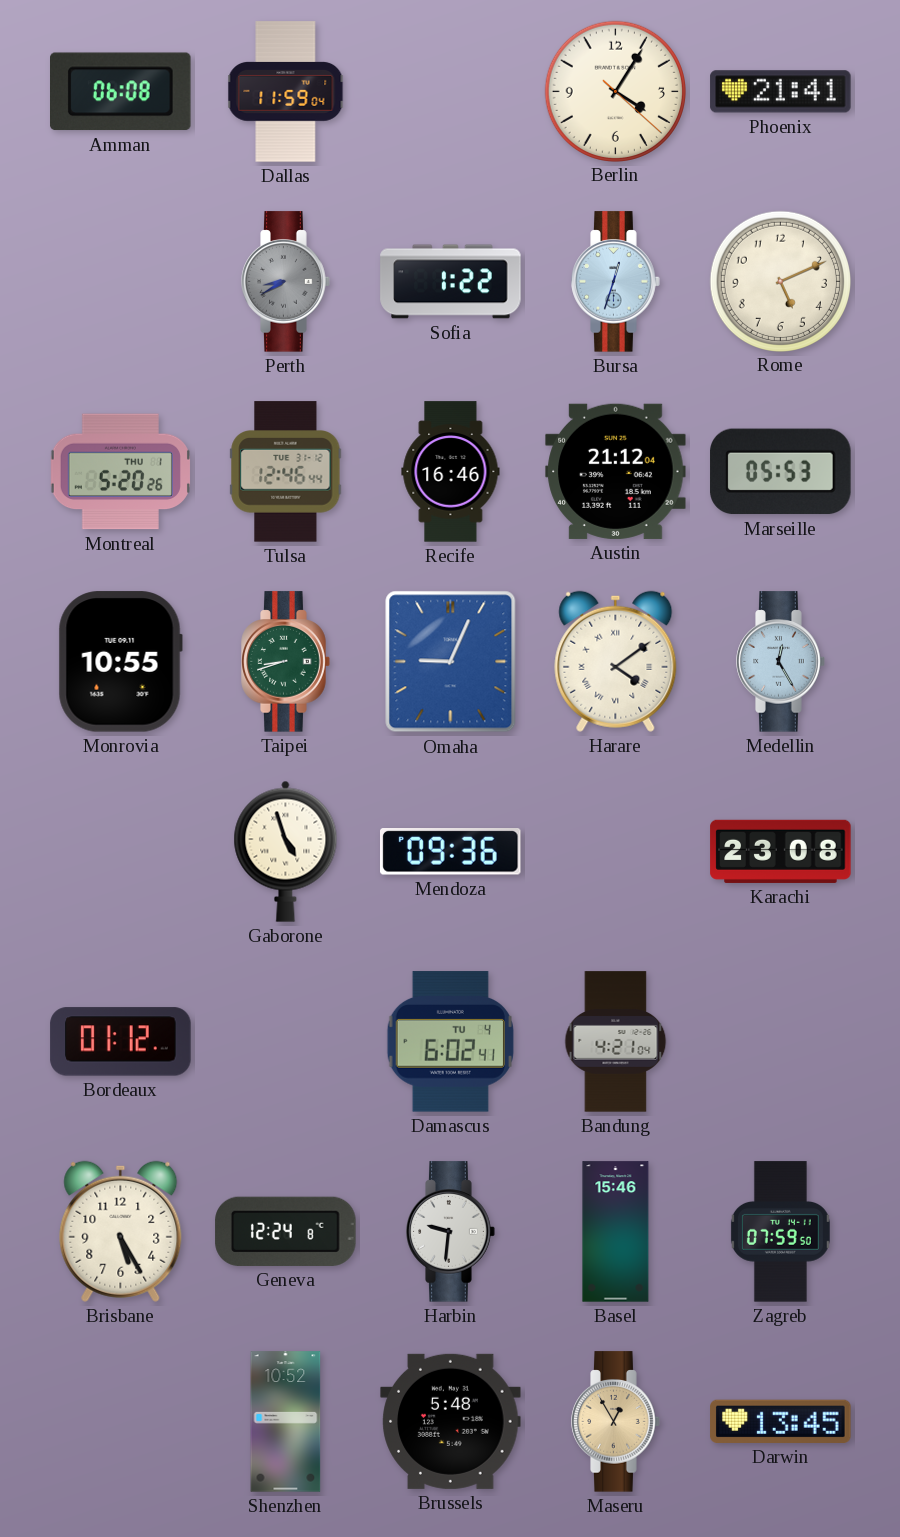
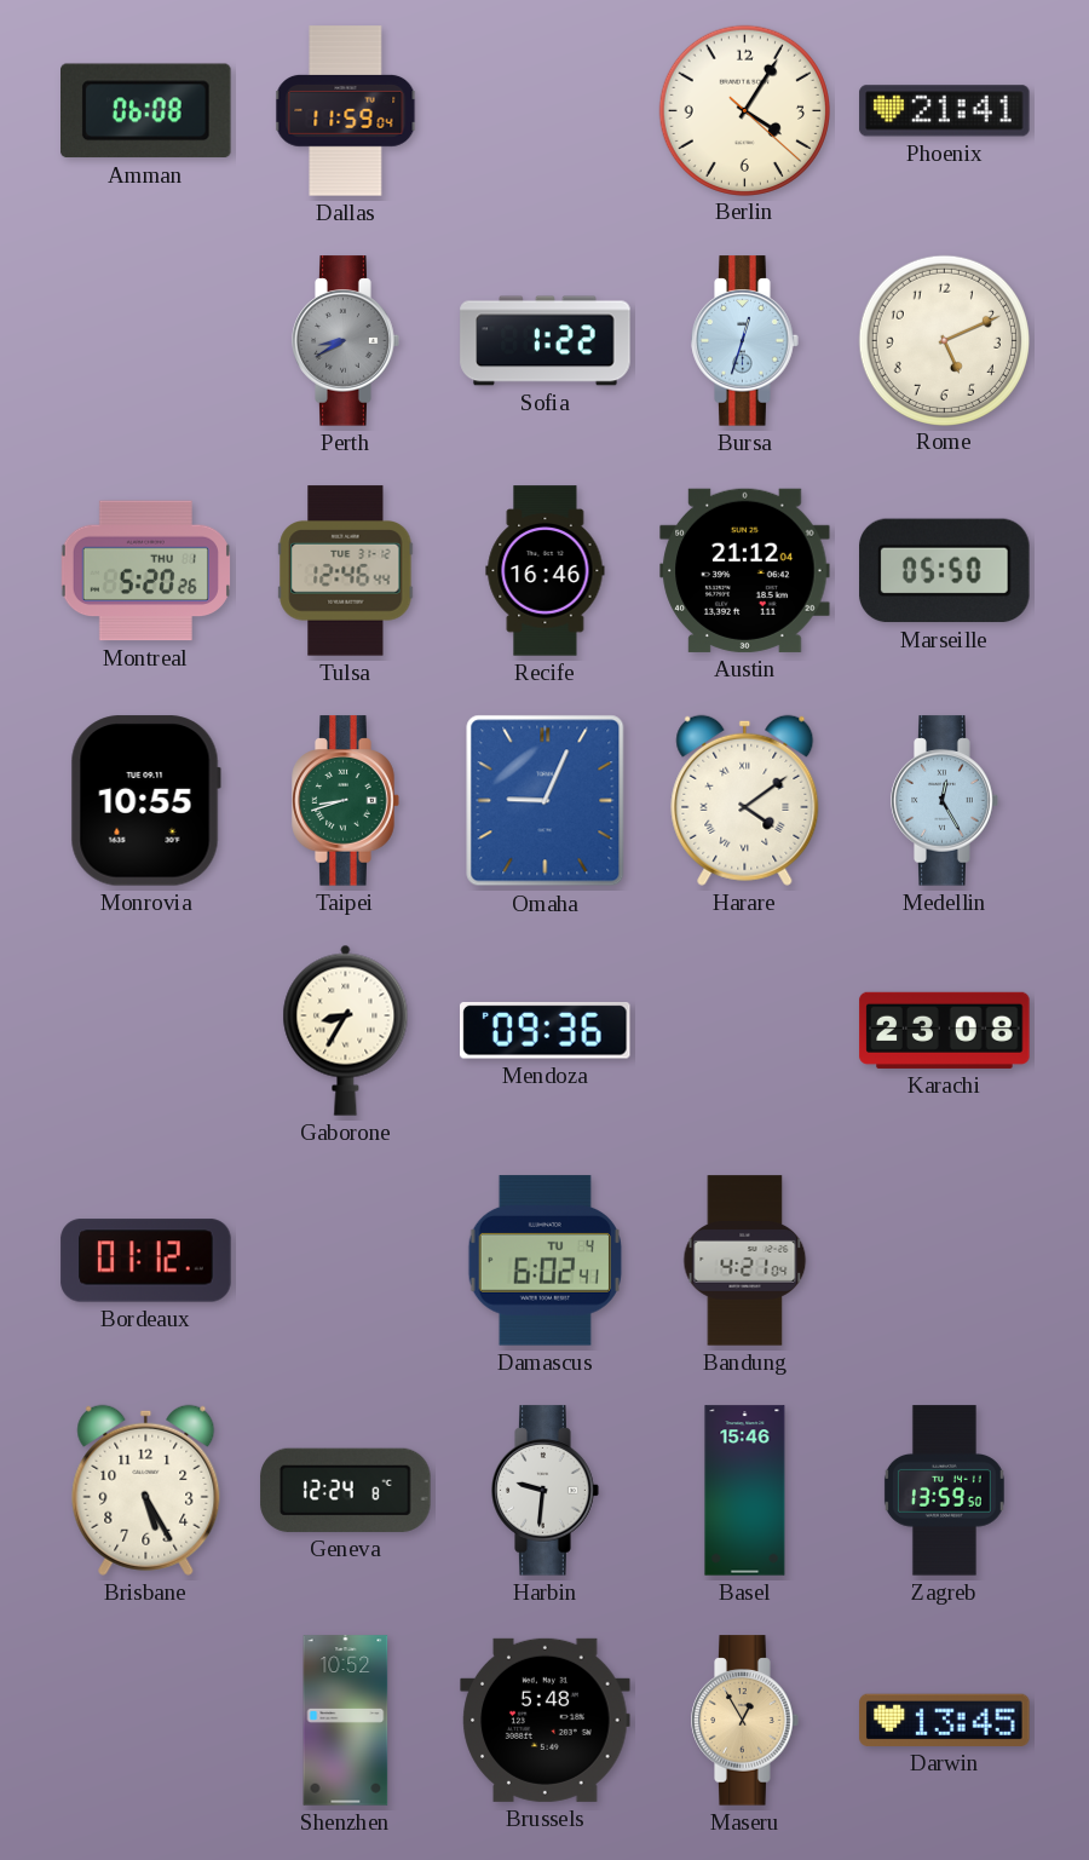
Marseille: 05:53 -> 05:50 (945, 571)
Gaborone: 4:57 -> 8:35 (346, 1030)
Zagreb: 07:59 -> 13:59 (944, 1491)
